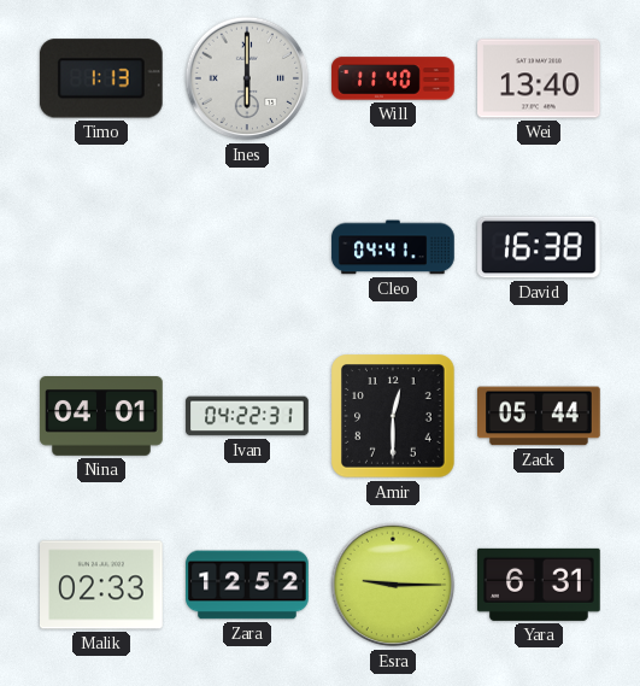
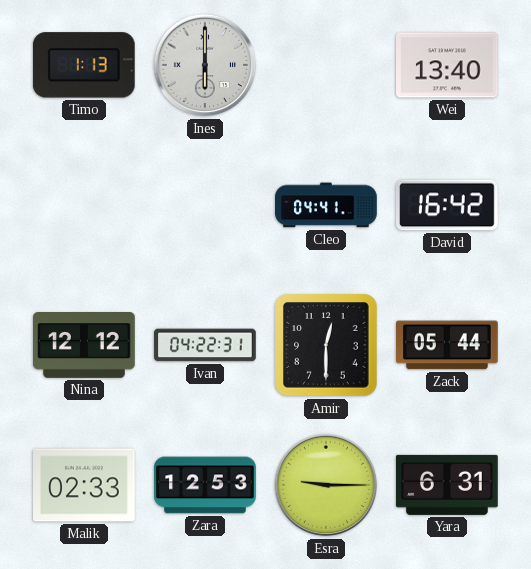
Will: 11:40 -> none (393, 78)
David: 16:38 -> 16:42 (448, 205)
Nina: 04:01 -> 12:12 (84, 346)
Zara: 12:52 -> 12:53 (205, 485)
